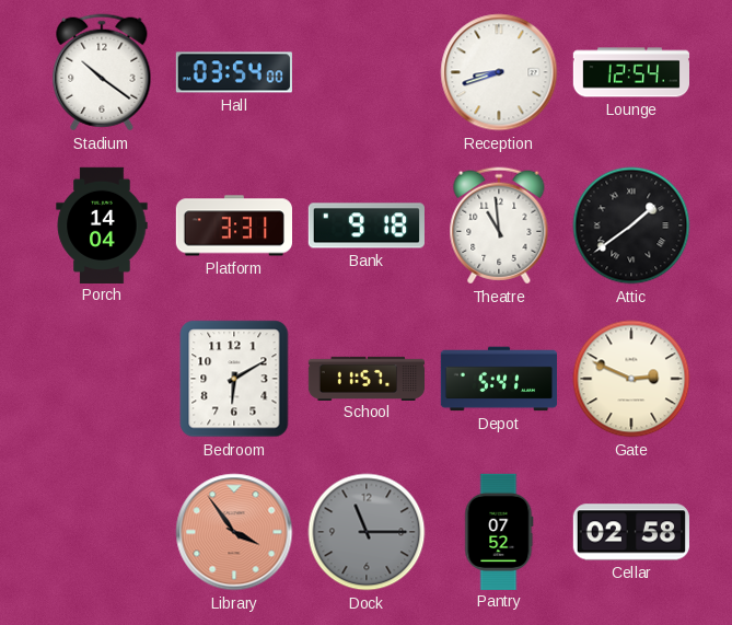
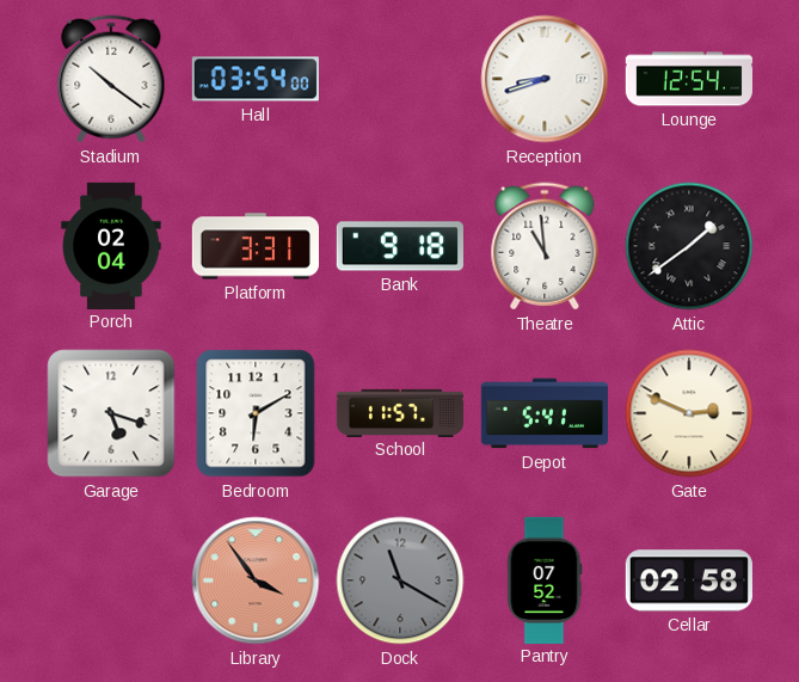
Porch: 14:04 -> 02:04 (111, 245)
Garage: none -> 5:18 (111, 413)
Dock: 11:15 -> 11:20 (400, 580)
